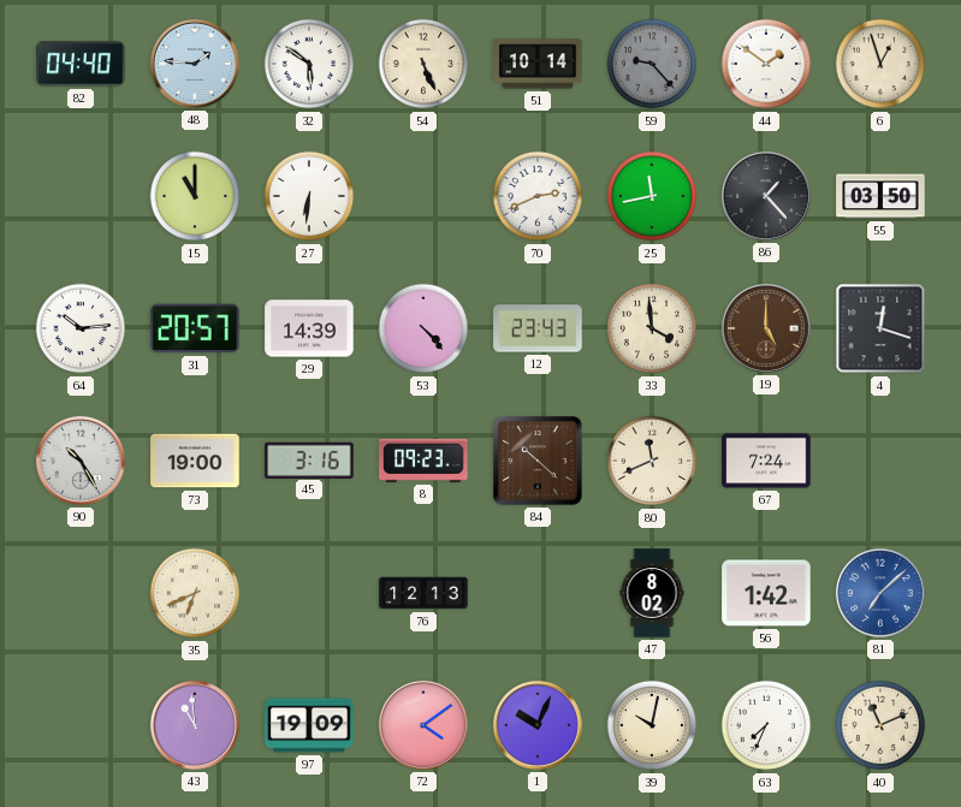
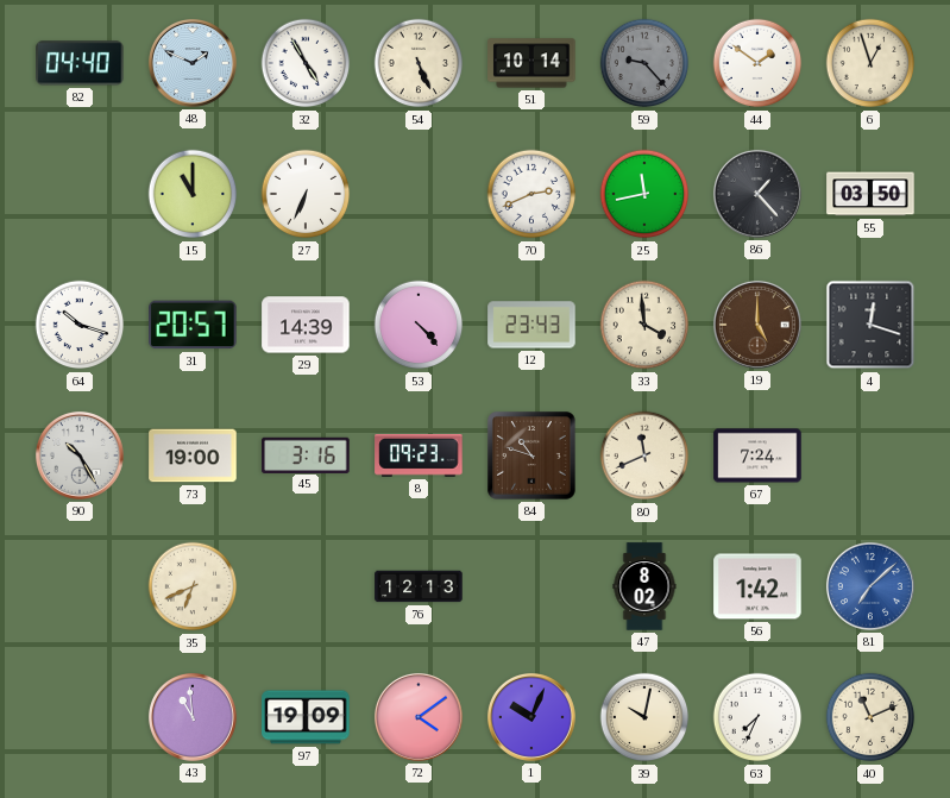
48: 1:46 -> 1:49 (193, 63)
32: 5:51 -> 4:55 (306, 63)
27: 6:31 -> 6:34 (306, 194)
64: 10:14 -> 10:18 (80, 325)
84: 10:22 -> 10:48 (533, 457)
